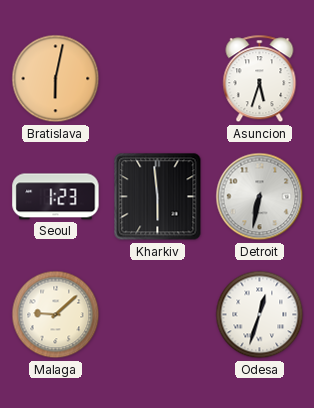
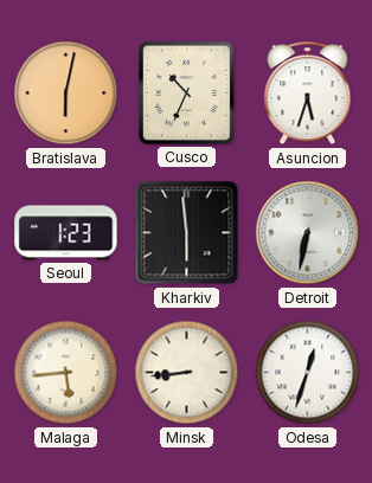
Cusco: none -> 10:34 (186, 92)
Malaga: 9:08 -> 5:44 (66, 373)
Minsk: none -> 8:44 (187, 373)
